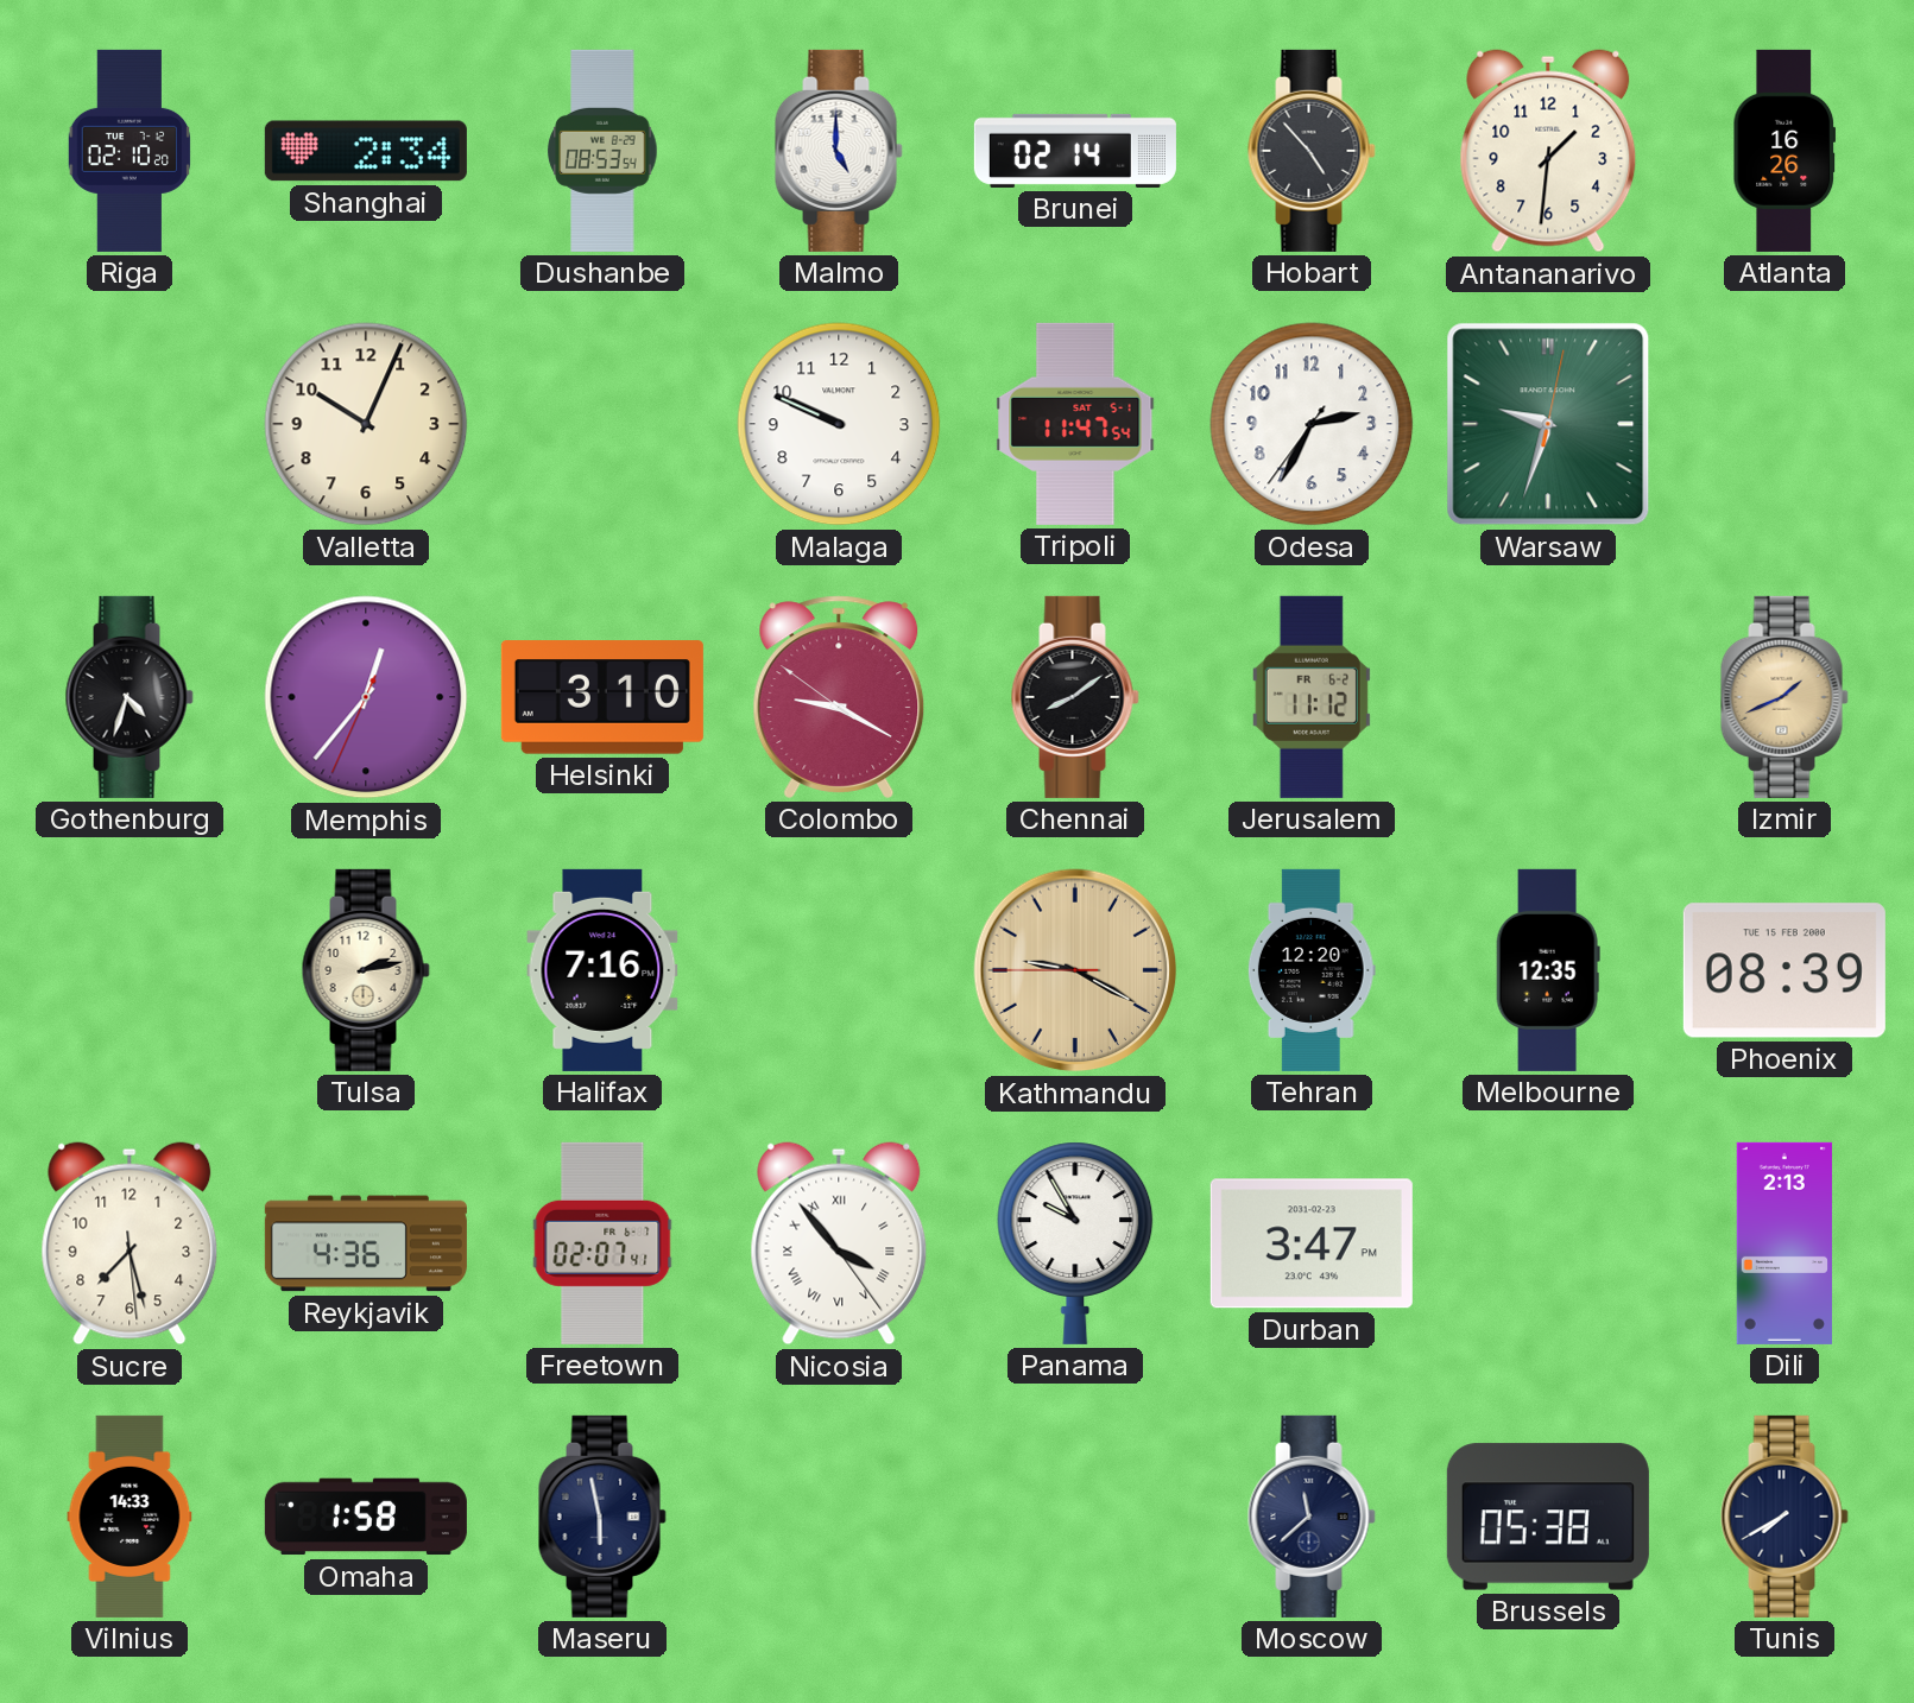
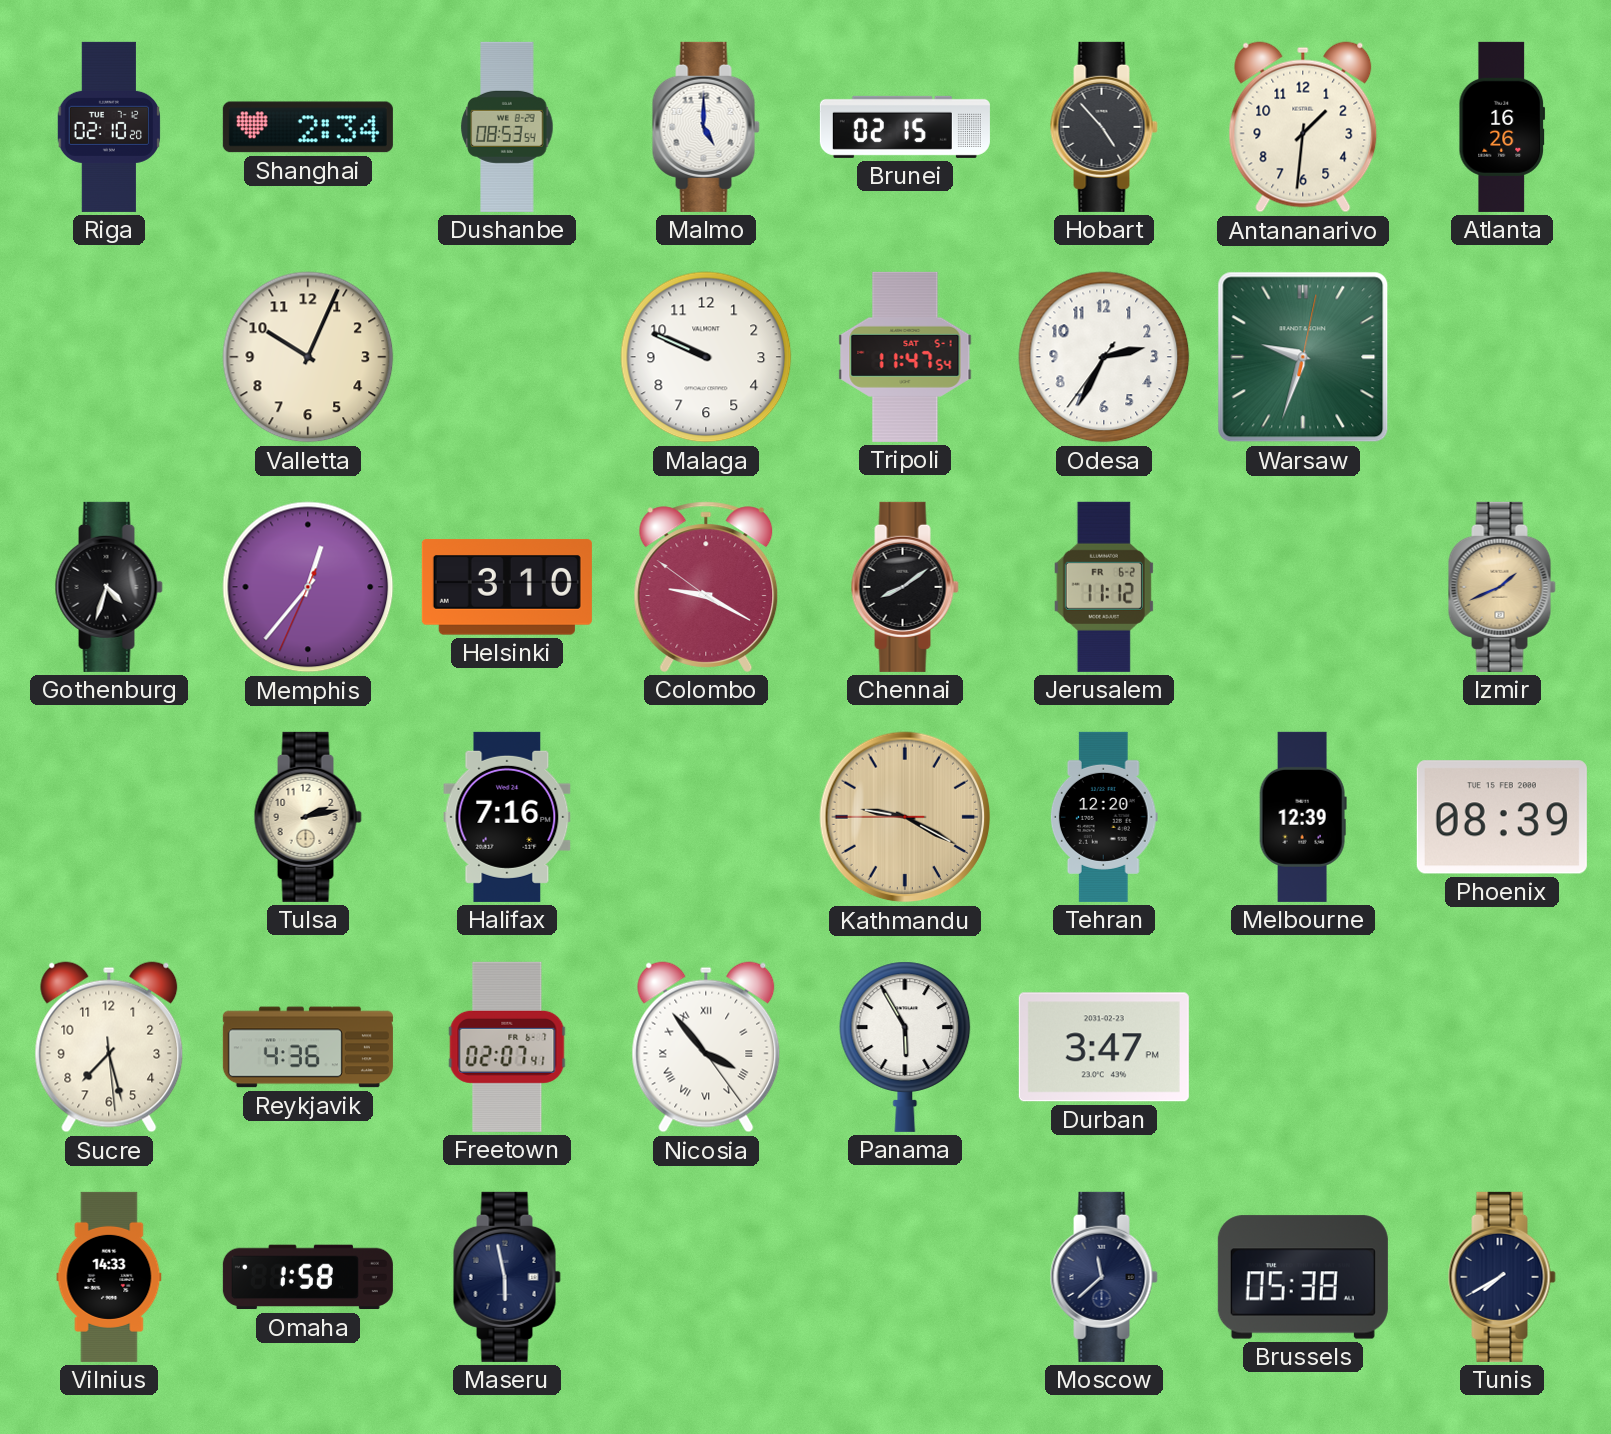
Brunei: 02:14 -> 02:15 (905, 127)
Melbourne: 12:35 -> 12:39 (1303, 817)
Panama: 9:55 -> 5:55 (905, 1047)
Dili: 2:13 -> none (1784, 1243)
